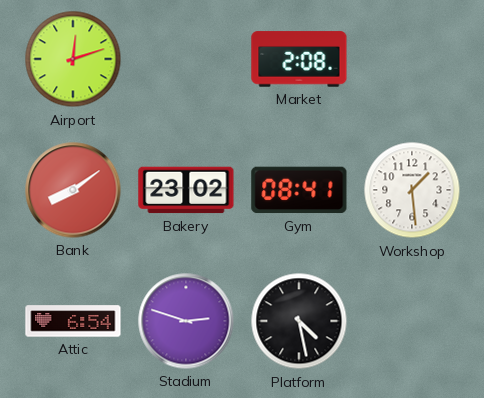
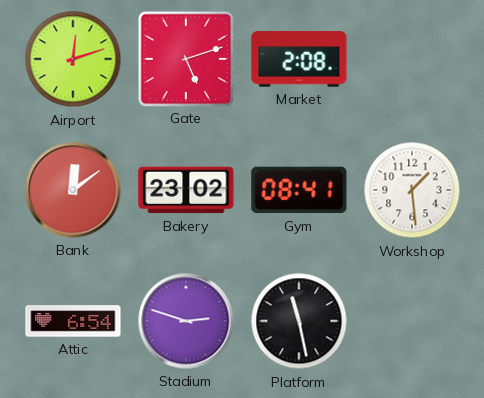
Gate: none -> 5:12 (185, 58)
Bank: 8:09 -> 12:09 (73, 190)
Platform: 4:28 -> 11:28 (299, 321)
